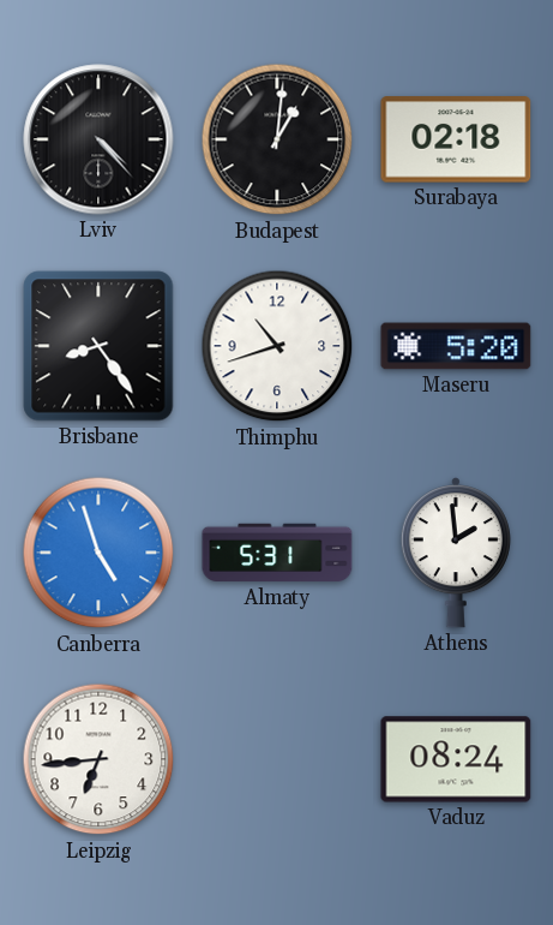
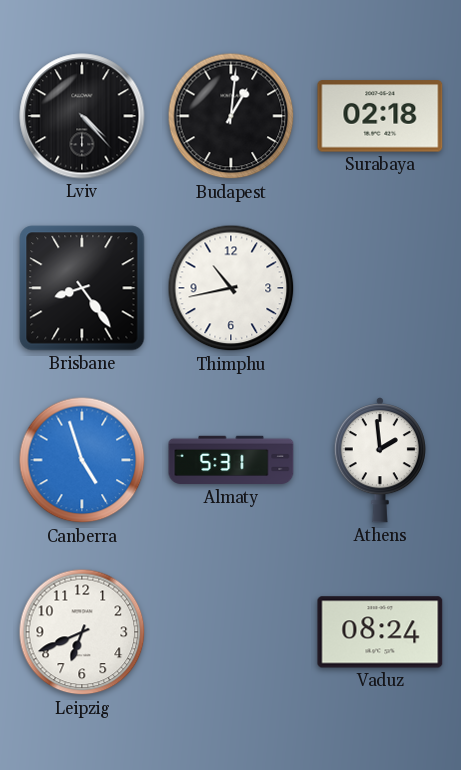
Thimphu: 10:42 -> 10:43 (231, 288)
Maseru: 5:20 -> none (456, 346)
Leipzig: 6:44 -> 6:41 (82, 632)
